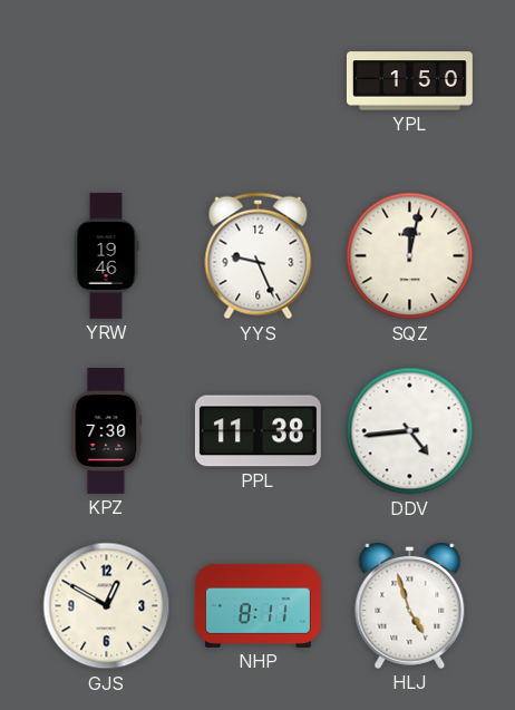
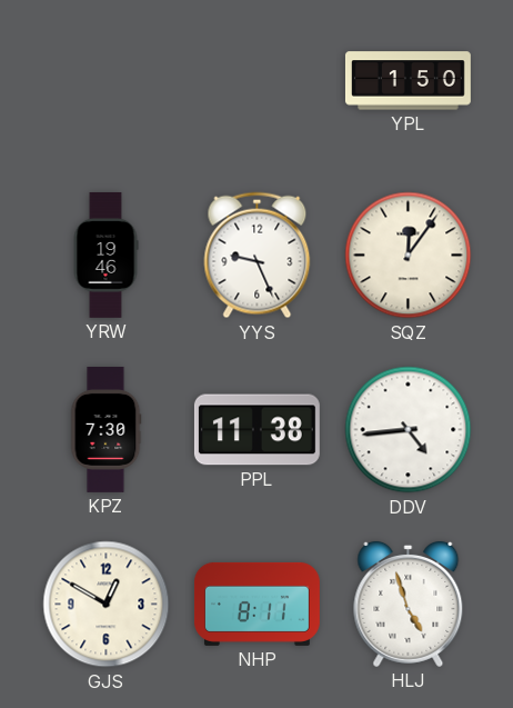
SQZ: 12:02 -> 12:06 (409, 256)
